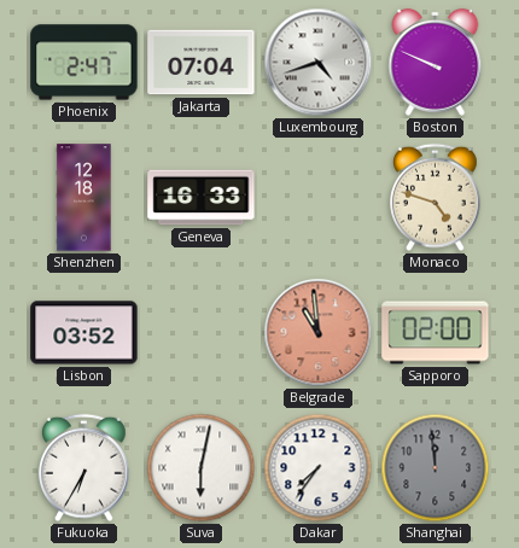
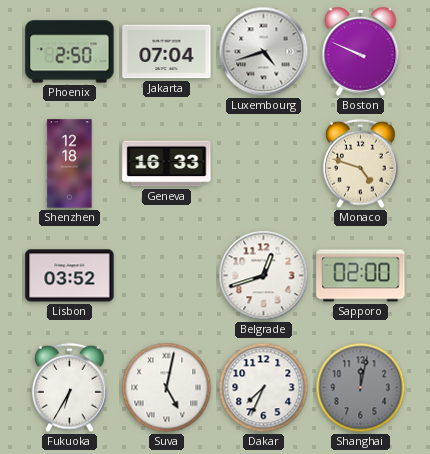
Phoenix: 2:47 -> 2:50 (70, 52)
Belgrade: 10:59 -> 12:42 (264, 276)
Belgrade dial: salmon -> white (264, 276)
Suva: 6:02 -> 5:02 (167, 388)
Dakar: 7:36 -> 7:34 (264, 388)
Shanghai: 11:59 -> 12:02 (361, 388)
